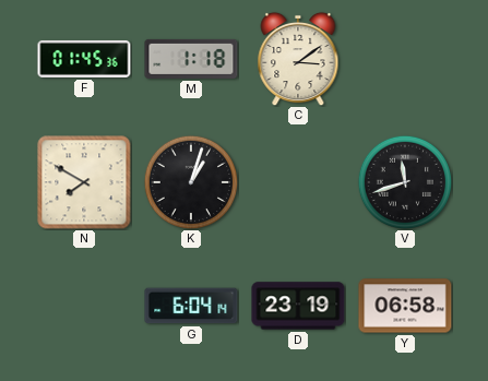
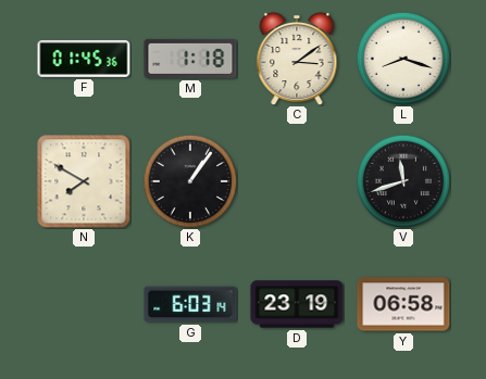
L: none -> 8:18 (403, 59)
K: 1:03 -> 1:06 (190, 181)
G: 6:04 -> 6:03 (190, 304)
